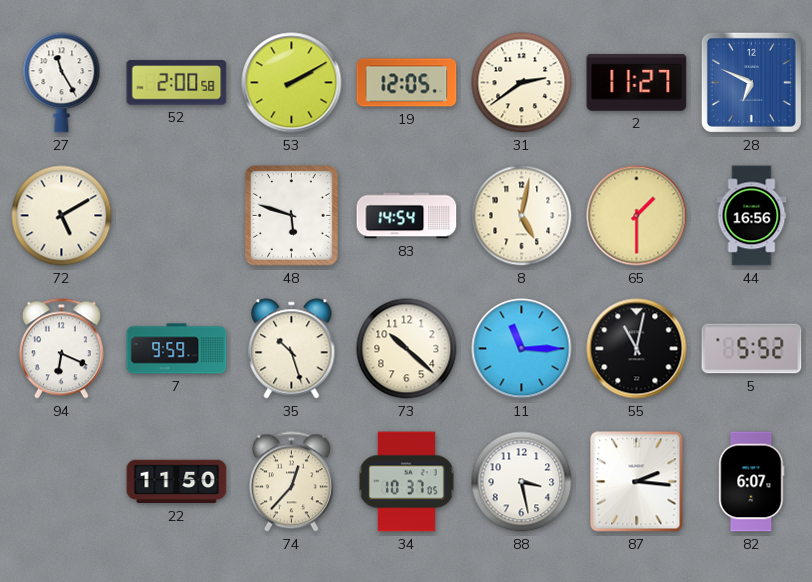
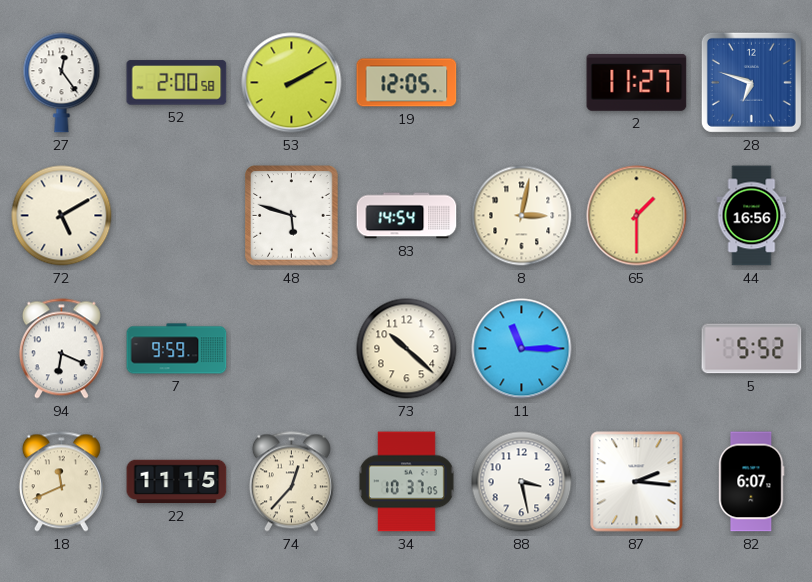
27: 11:25 -> 12:24 (62, 83)
31: 2:39 -> none (522, 83)
28: 6:49 -> 6:48 (751, 82)
8: 5:02 -> 3:02 (522, 216)
35: 10:27 -> none (292, 349)
55: 11:02 -> none (637, 349)
18: none -> 11:41 (61, 482)
22: 11:50 -> 11:15 (177, 482)
